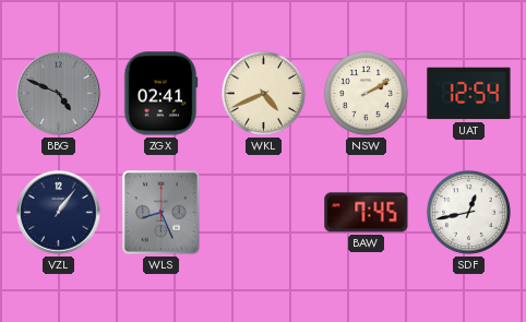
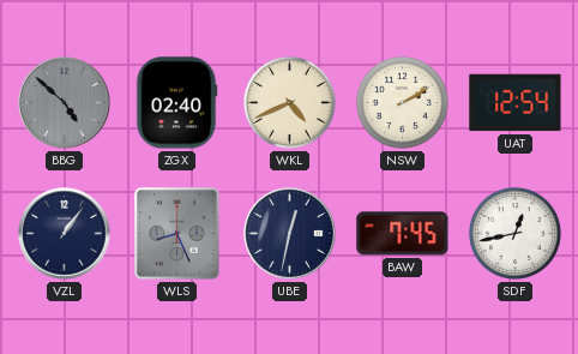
BBG: 4:49 -> 4:52 (65, 103)
ZGX: 02:41 -> 02:40 (176, 103)
UBE: none -> 12:32 (290, 234)
